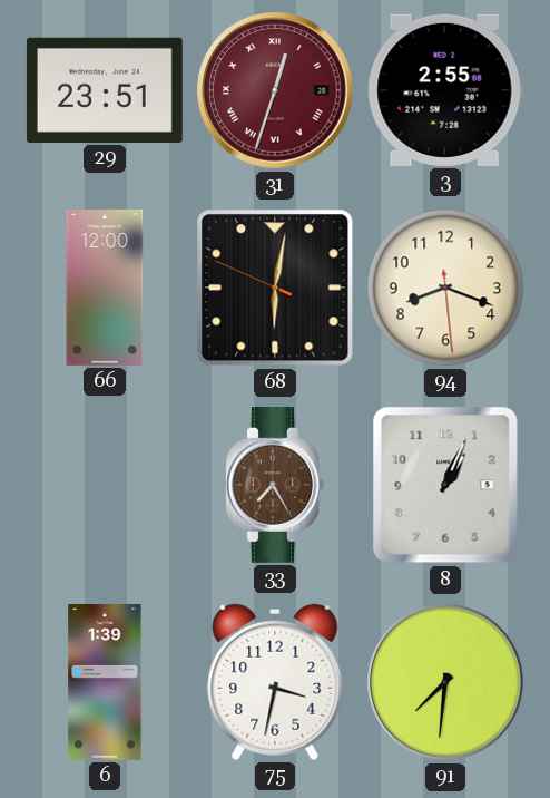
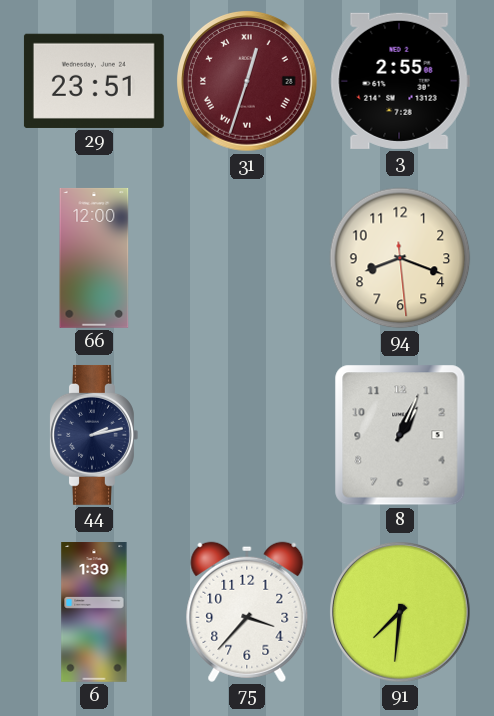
68: 6:01 -> none (275, 288)
44: none -> 2:13 (94, 435)
33: 7:25 -> none (275, 485)
75: 3:32 -> 3:37 (247, 612)
